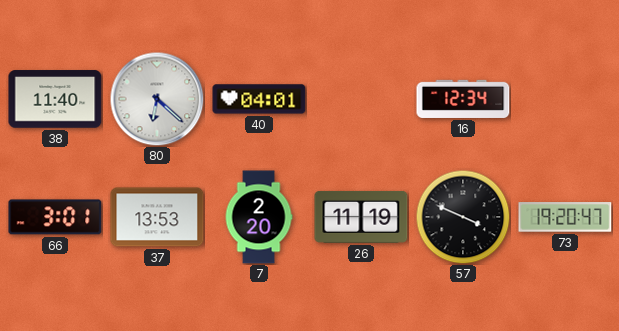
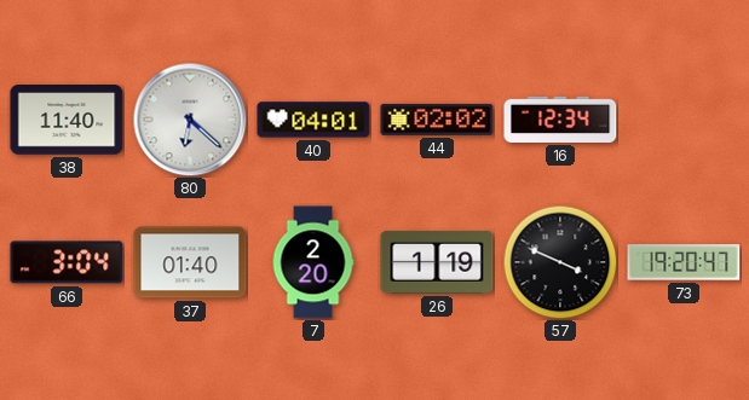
44: none -> 02:02 (437, 120)
66: 3:01 -> 3:04 (67, 262)
37: 13:53 -> 01:40 (190, 262)
26: 11:19 -> 1:19 (437, 262)
